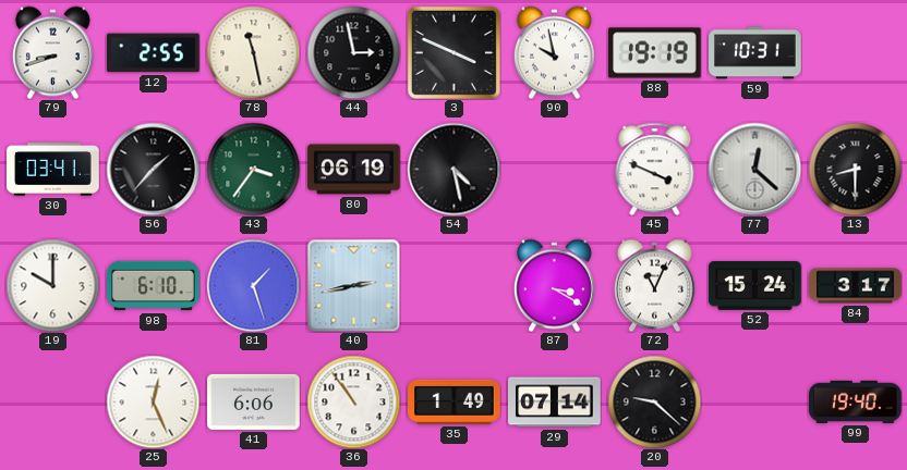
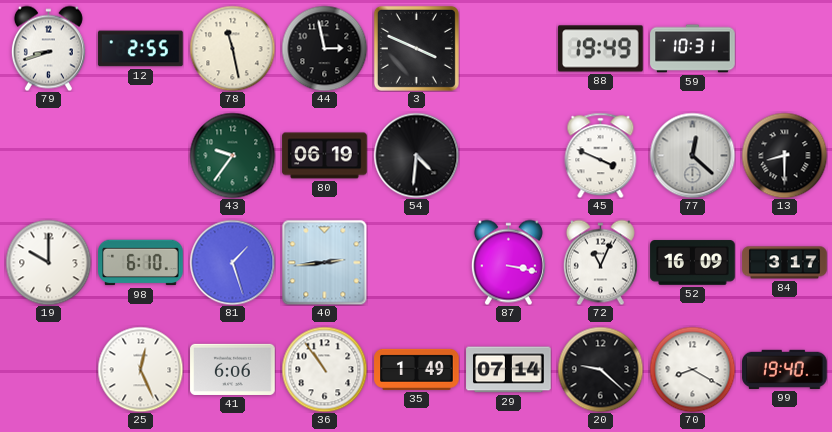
90: 9:58 -> none (554, 52)
88: 19:19 -> 19:49 (601, 49)
30: 03:41 -> none (53, 170)
56: 1:37 -> none (153, 169)
43: 3:36 -> 9:36 (232, 155)
54: 4:28 -> 4:31 (416, 155)
40: 2:43 -> 2:44 (324, 262)
87: 3:20 -> 3:17 (508, 262)
52: 15:24 -> 16:09 (693, 263)
70: none -> 8:20 (692, 369)
